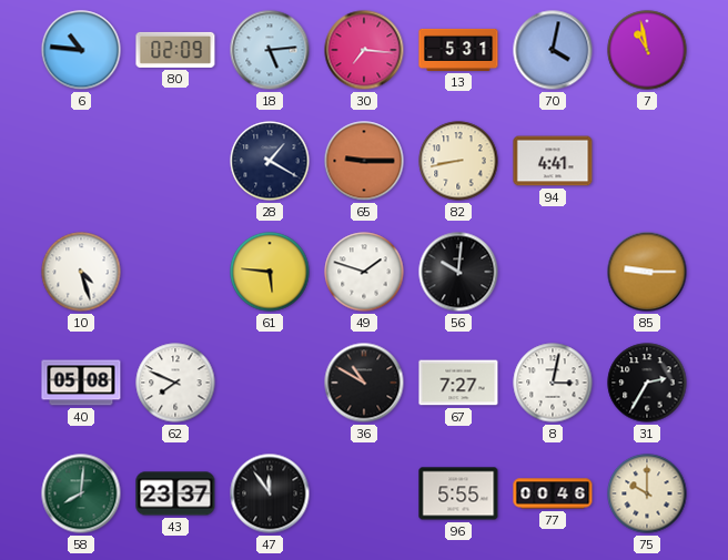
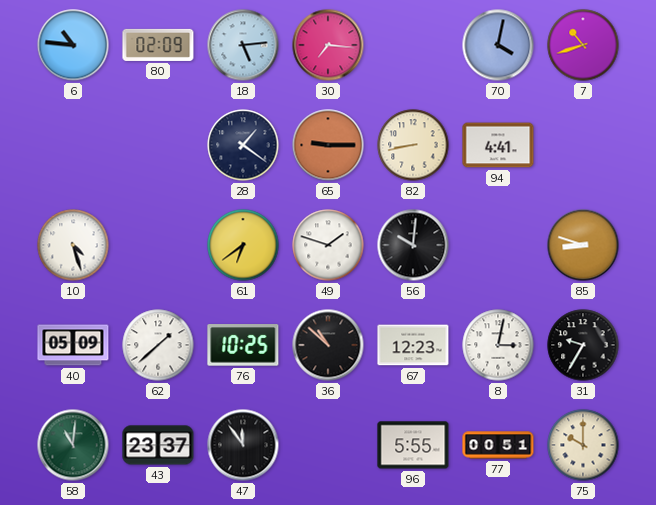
13: 5:31 -> none (458, 50)
7: 10:58 -> 10:42 (583, 45)
28: 1:20 -> 1:21 (243, 145)
61: 5:46 -> 6:39 (243, 245)
85: 9:15 -> 8:48 (583, 245)
40: 05:08 -> 05:09 (73, 345)
62: 7:49 -> 1:38 (158, 345)
76: none -> 10:25 (243, 345)
36: 10:50 -> 10:52 (328, 345)
67: 7:27 -> 12:23 (413, 345)
31: 2:35 -> 9:35 (583, 345)
58: 8:01 -> 11:01 (73, 445)
77: 00:46 -> 00:51 (498, 445)
